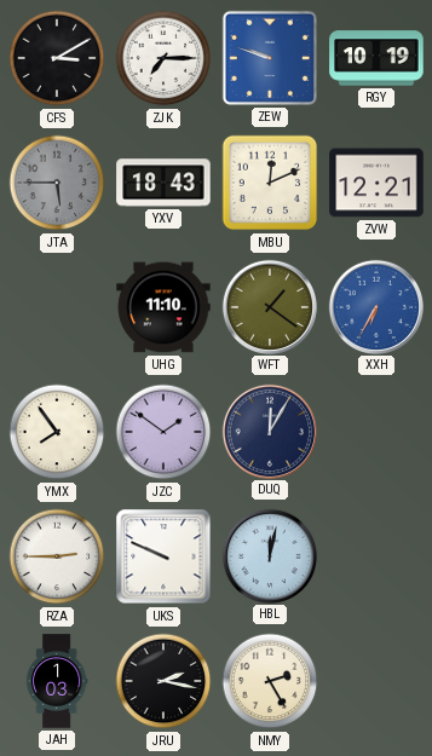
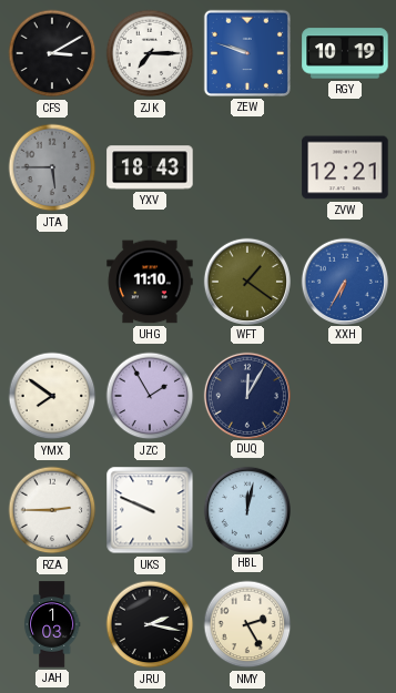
MBU: 12:11 -> none (270, 183)
YMX: 7:54 -> 7:51 (52, 396)
JZC: 1:51 -> 1:55 (150, 396)
